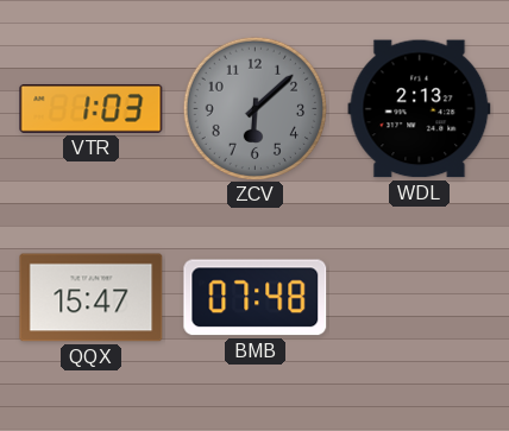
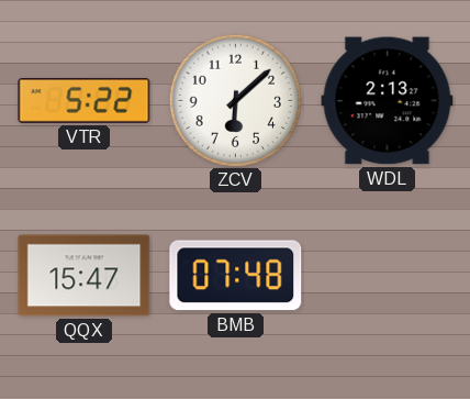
VTR: 1:03 -> 5:22 (85, 100)
ZCV dial: grey -> white (235, 100)
